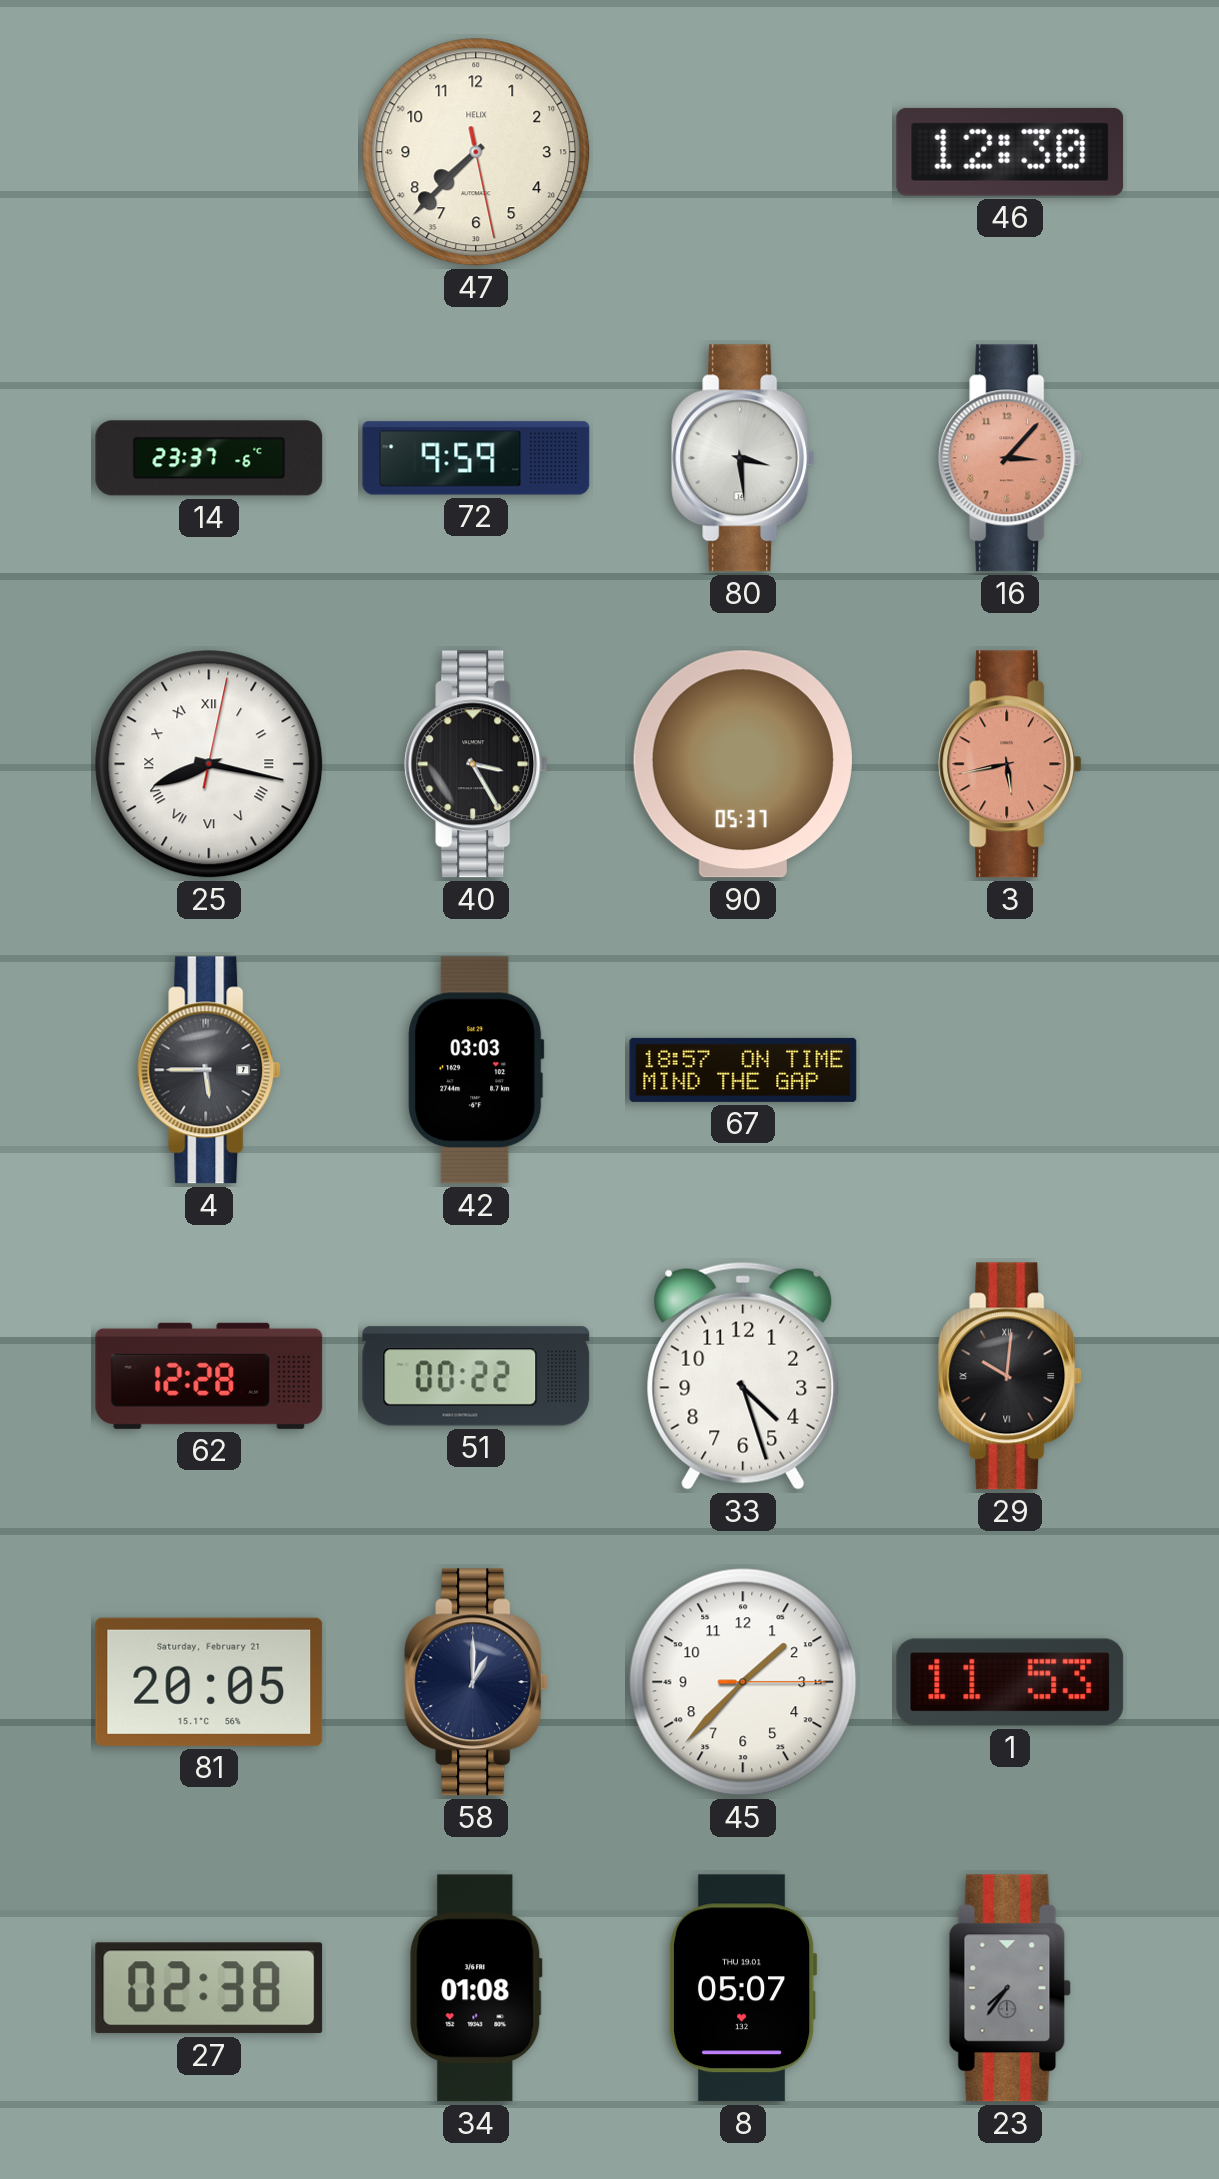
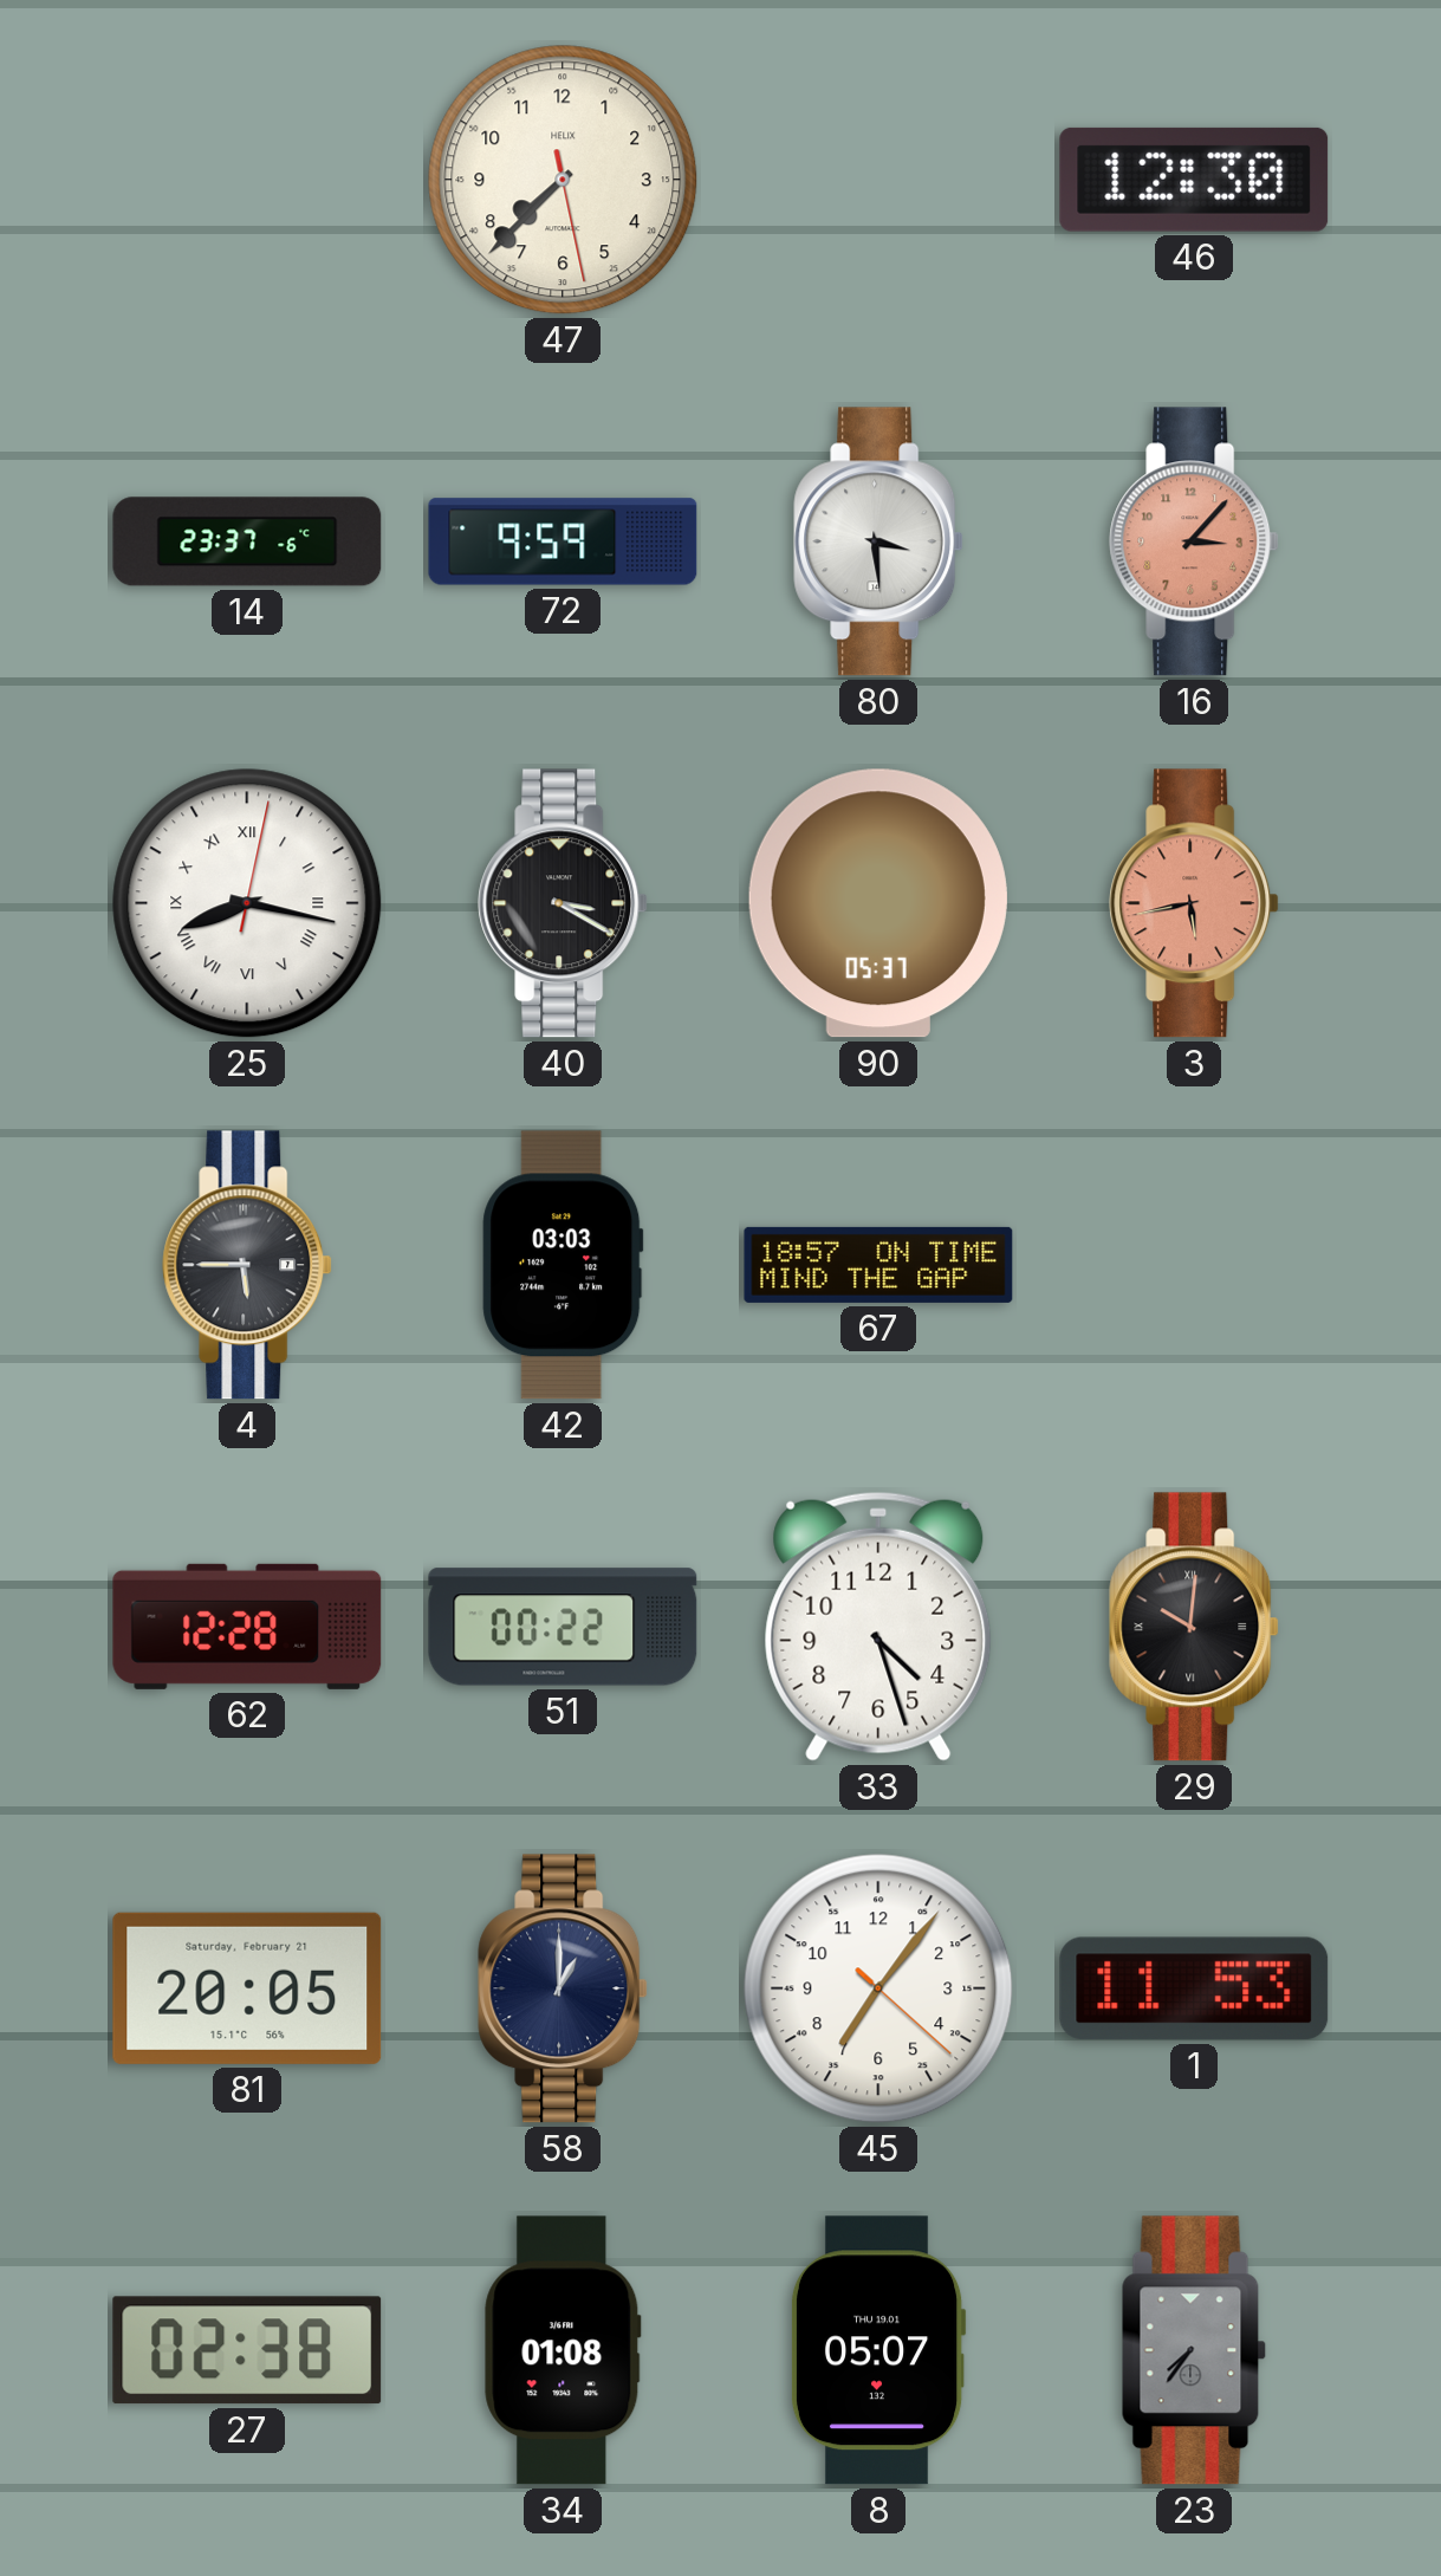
40: 3:25 -> 3:20 (563, 903)
45: 1:37 -> 7:06 (878, 1988)
